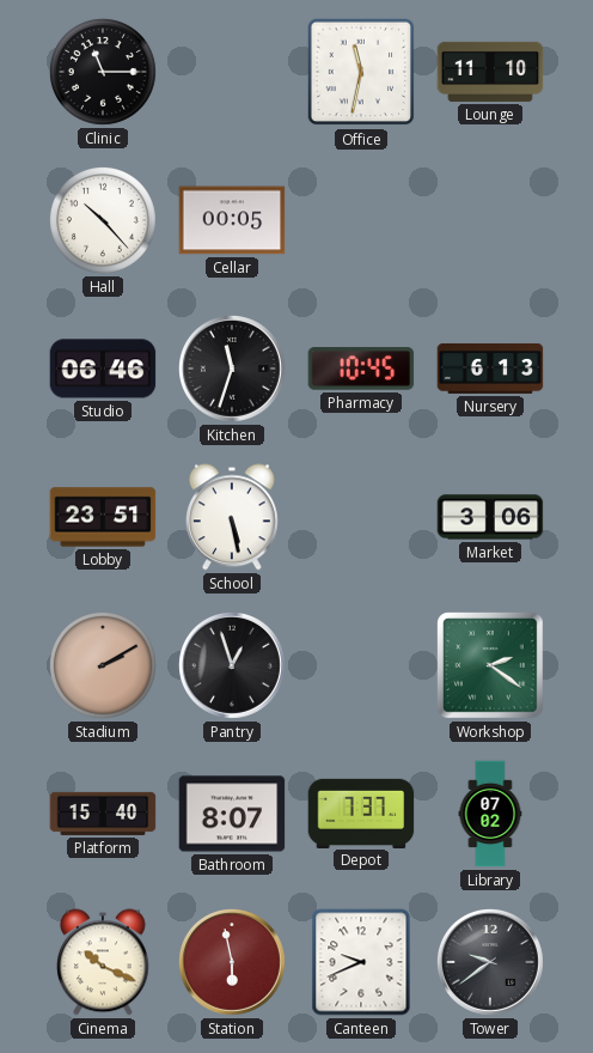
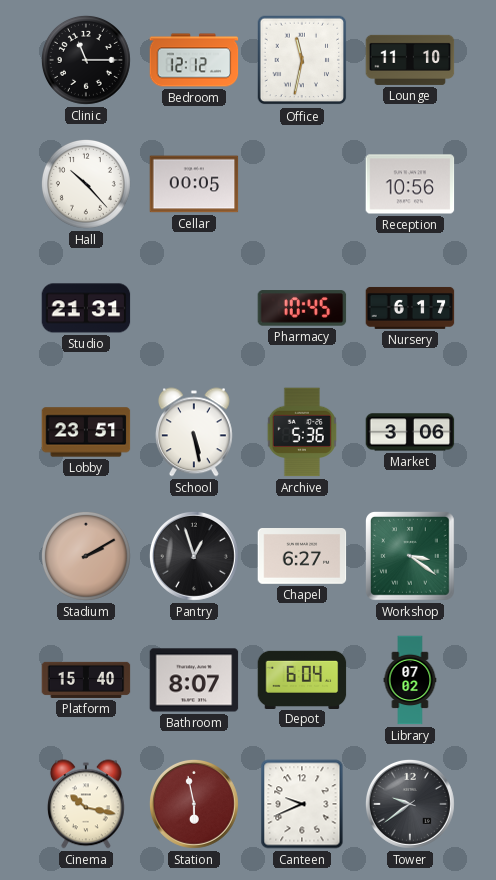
Bedroom: none -> 12:12 (194, 60)
Reception: none -> 10:56 (410, 184)
Studio: 06:46 -> 21:31 (86, 308)
Kitchen: 11:33 -> none (232, 369)
Nursery: 6:13 -> 6:17 (410, 308)
Archive: none -> 5:36 (302, 432)
Chapel: none -> 6:27 (302, 557)
Workshop: 2:21 -> 3:21 (411, 557)
Depot: 7:37 -> 6:04 (302, 679)
Cinema: 10:19 -> 10:17 (86, 804)
